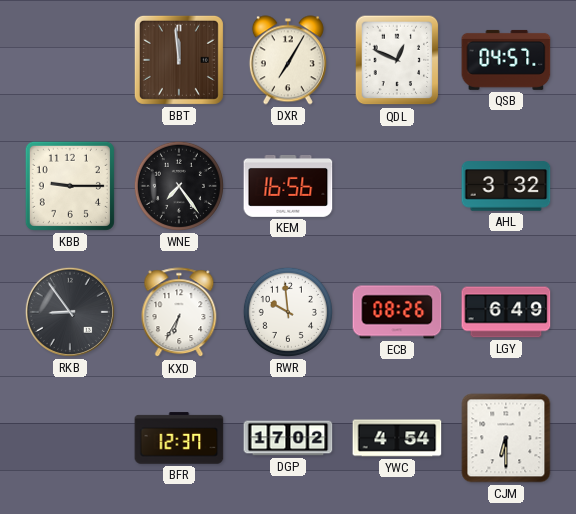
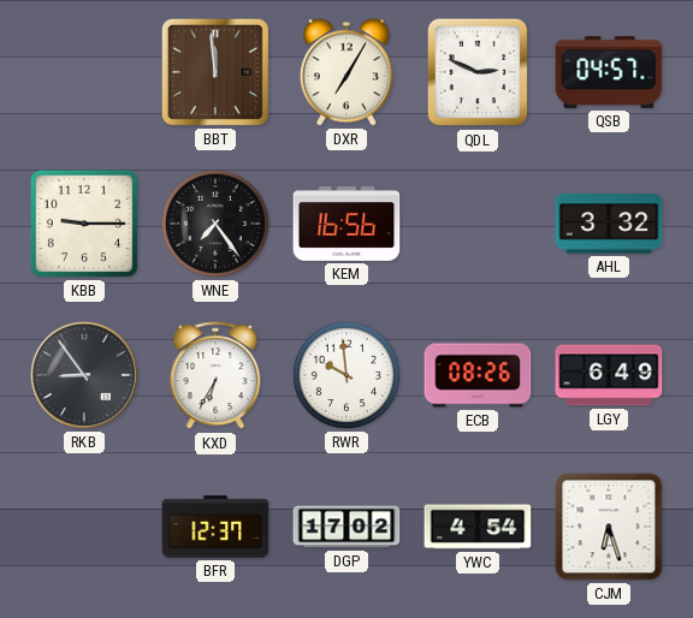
QDL: 12:49 -> 2:49 (478, 72)
CJM: 6:30 -> 6:27 (609, 527)
